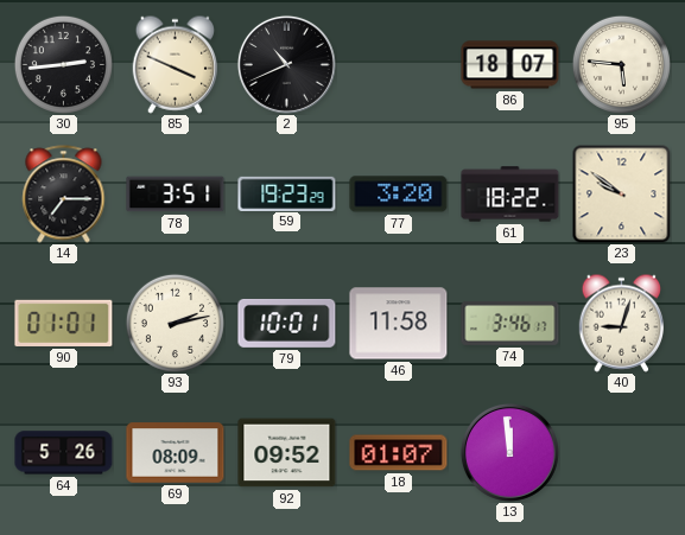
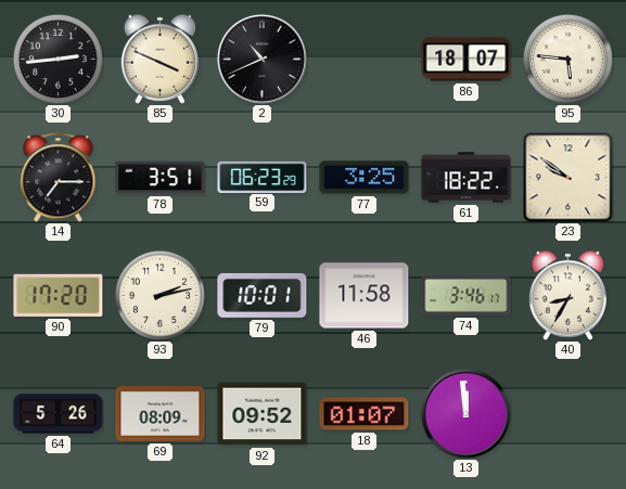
59: 19:23 -> 06:23 (263, 177)
77: 3:20 -> 3:25 (365, 178)
90: 01:01 -> 17:20 (59, 295)
40: 9:03 -> 8:35 (568, 295)
